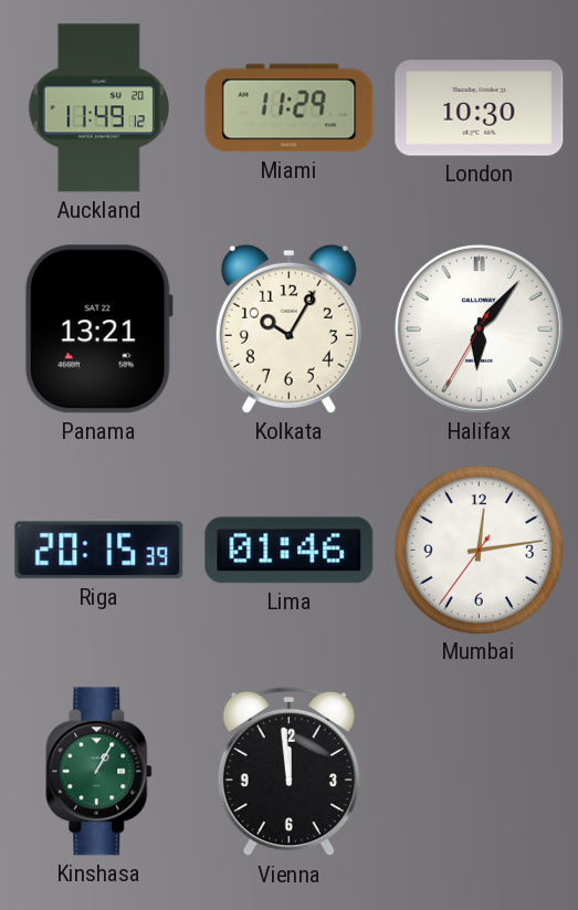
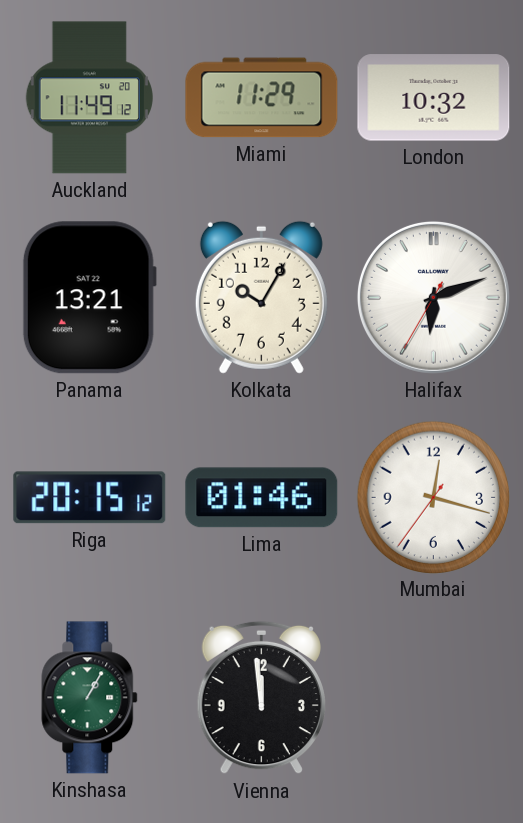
London: 10:30 -> 10:32 (434, 98)
Halifax: 6:06 -> 6:11 (433, 297)
Riga: 20:15:39 -> 20:15:12 (90, 498)
Mumbai: 12:13 -> 12:17 (433, 497)
